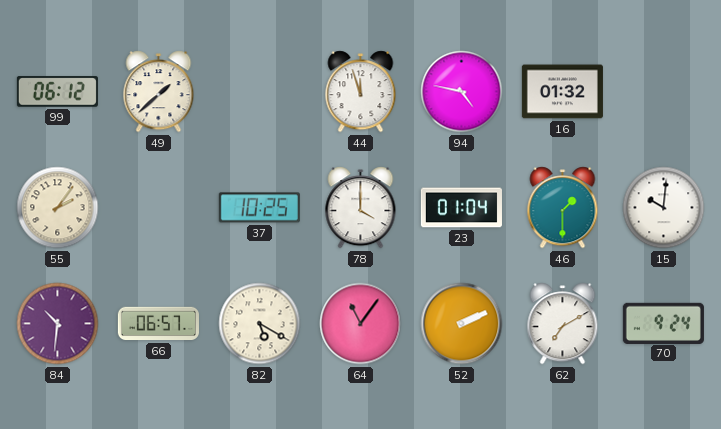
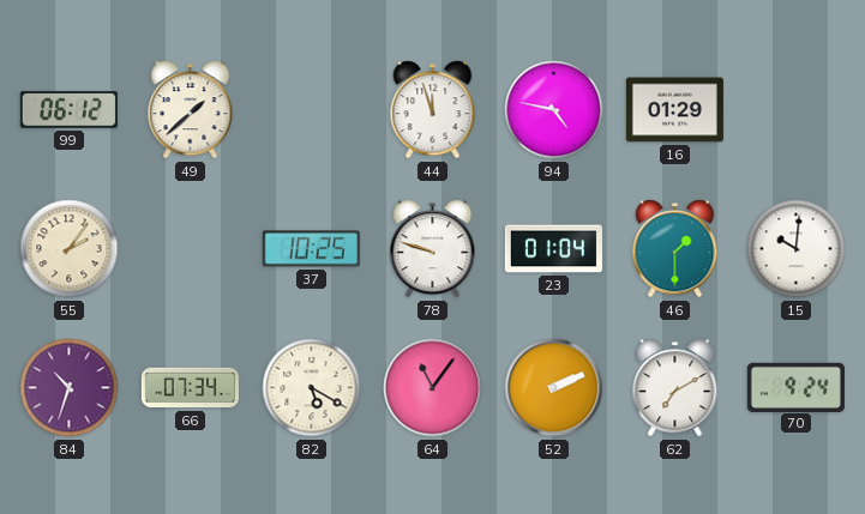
16: 01:32 -> 01:29 (674, 110)
78: 4:00 -> 9:48 (433, 249)
84: 10:31 -> 10:33 (70, 388)
66: 06:57 -> 07:34 (190, 388)
